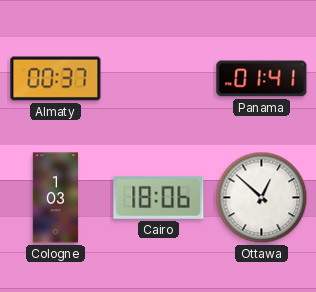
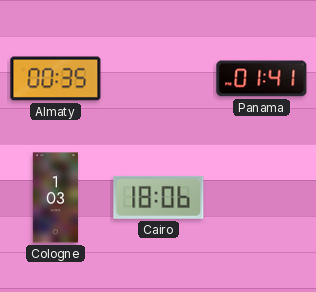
Almaty: 00:37 -> 00:35 (56, 79)
Ottawa: 12:52 -> none (262, 198)
